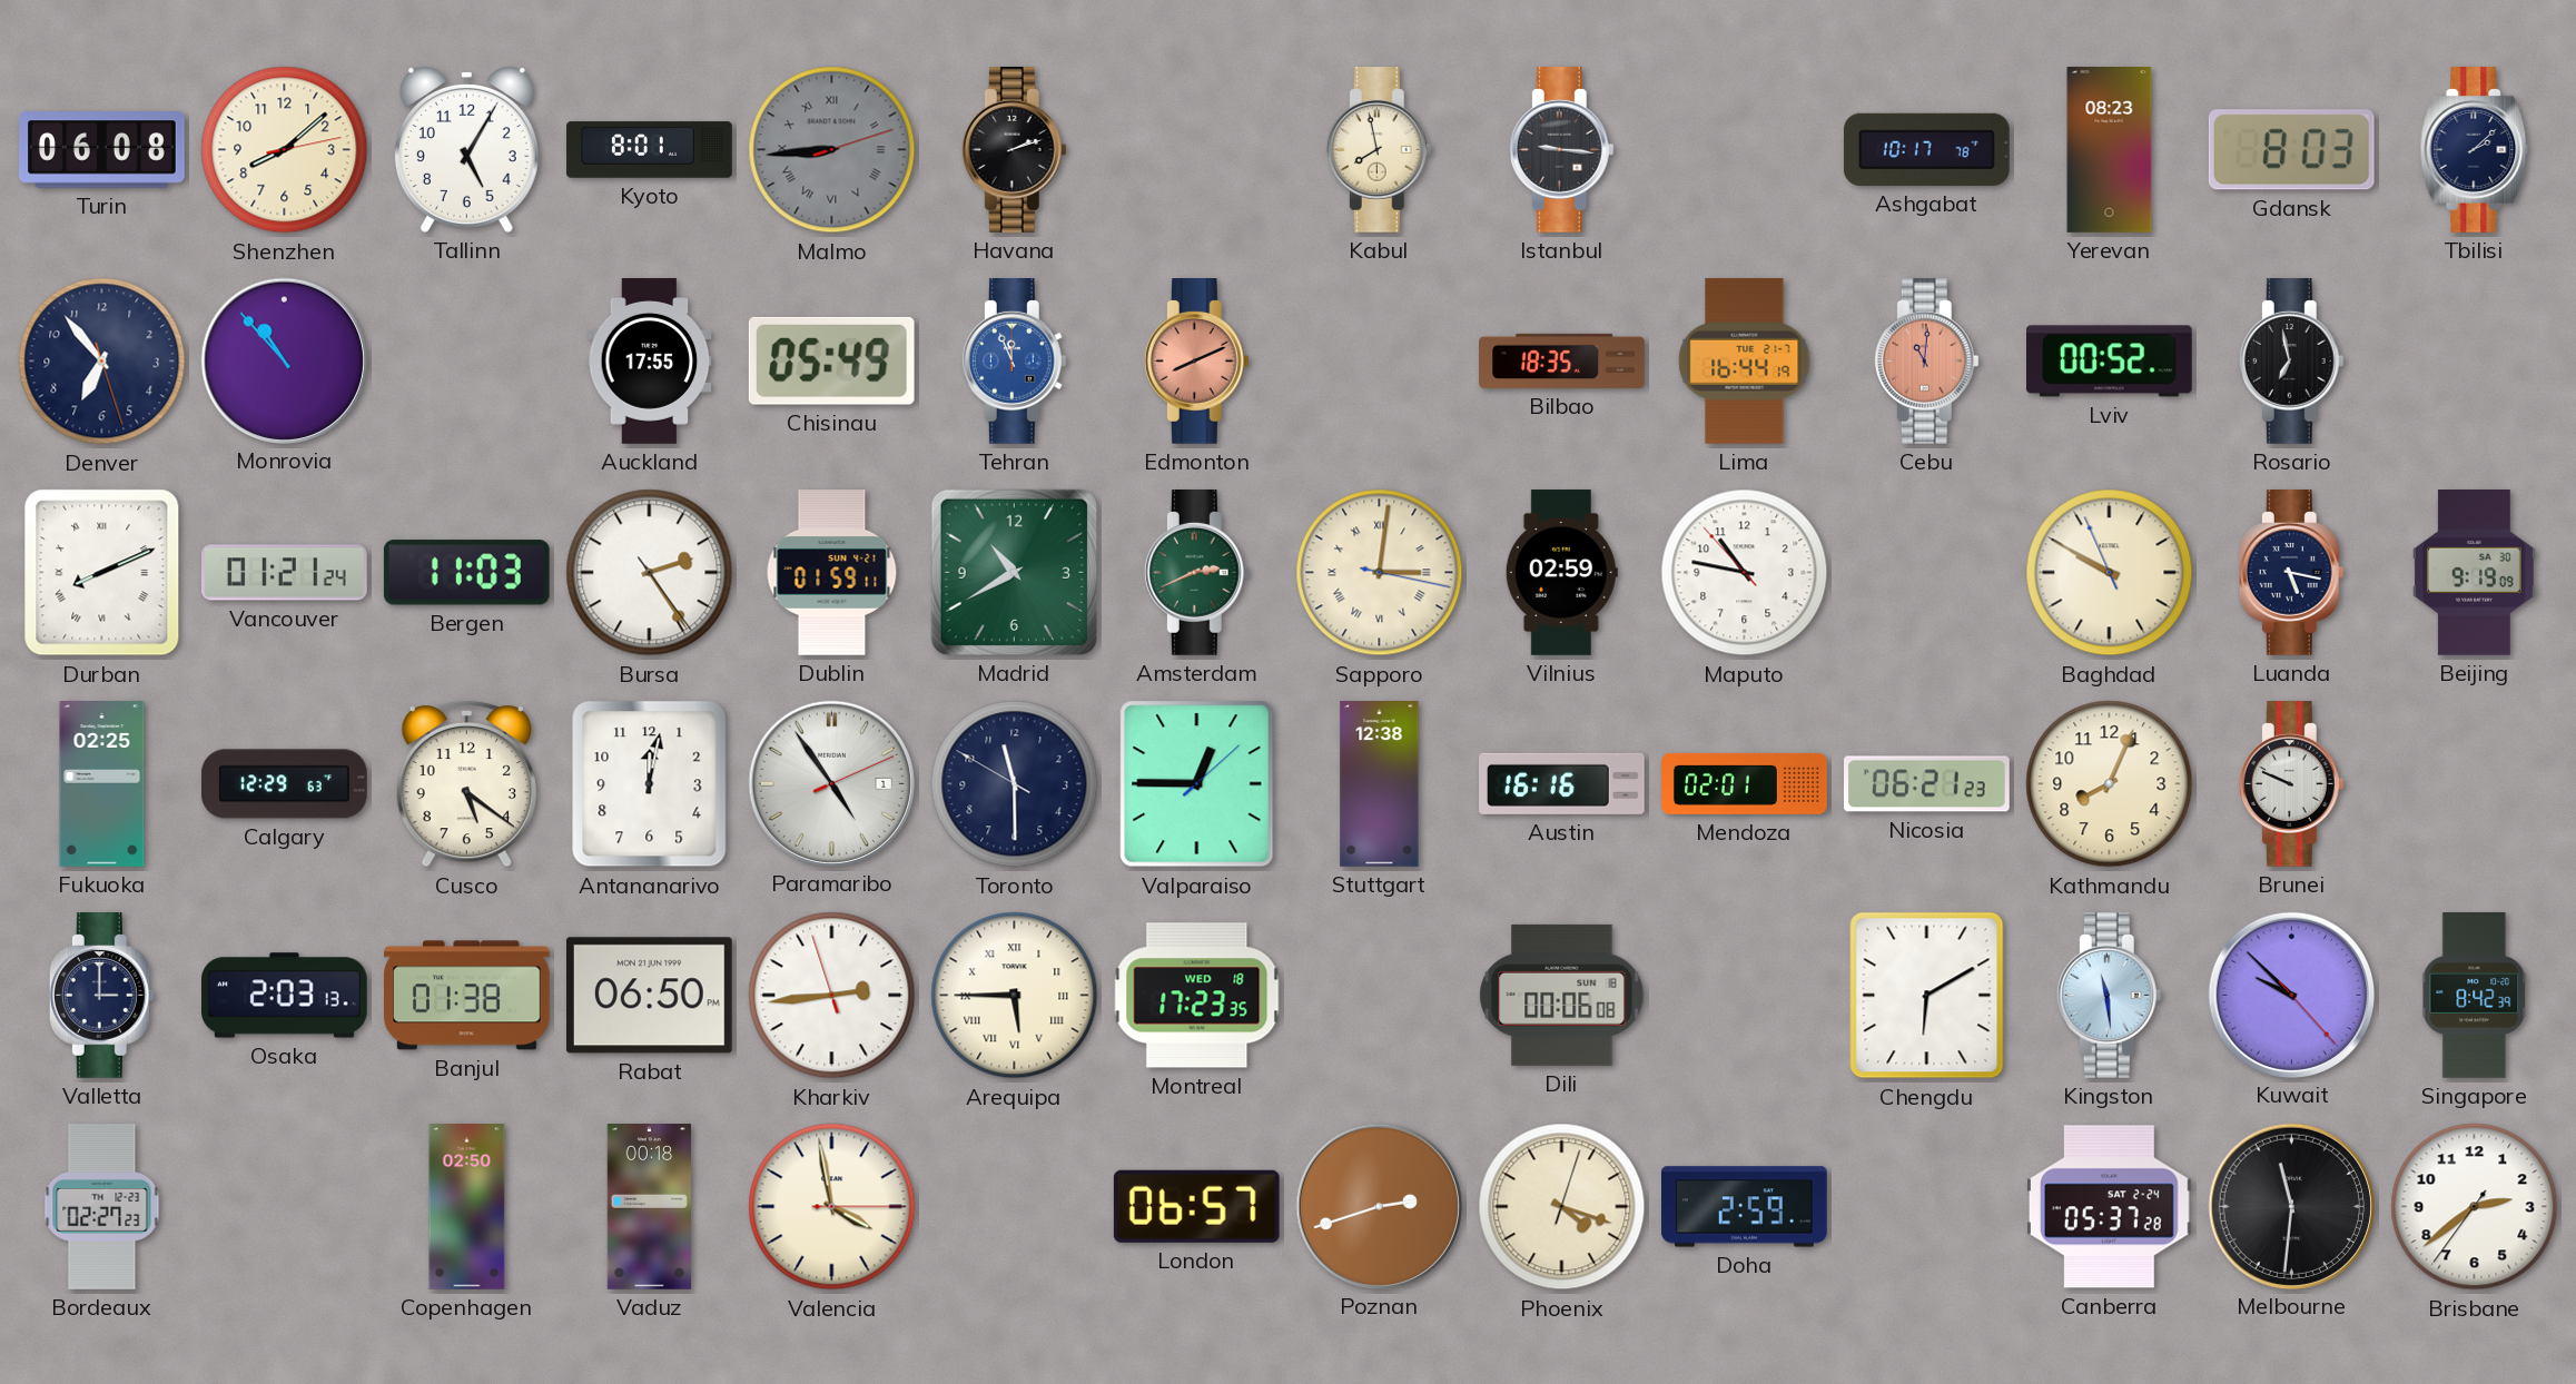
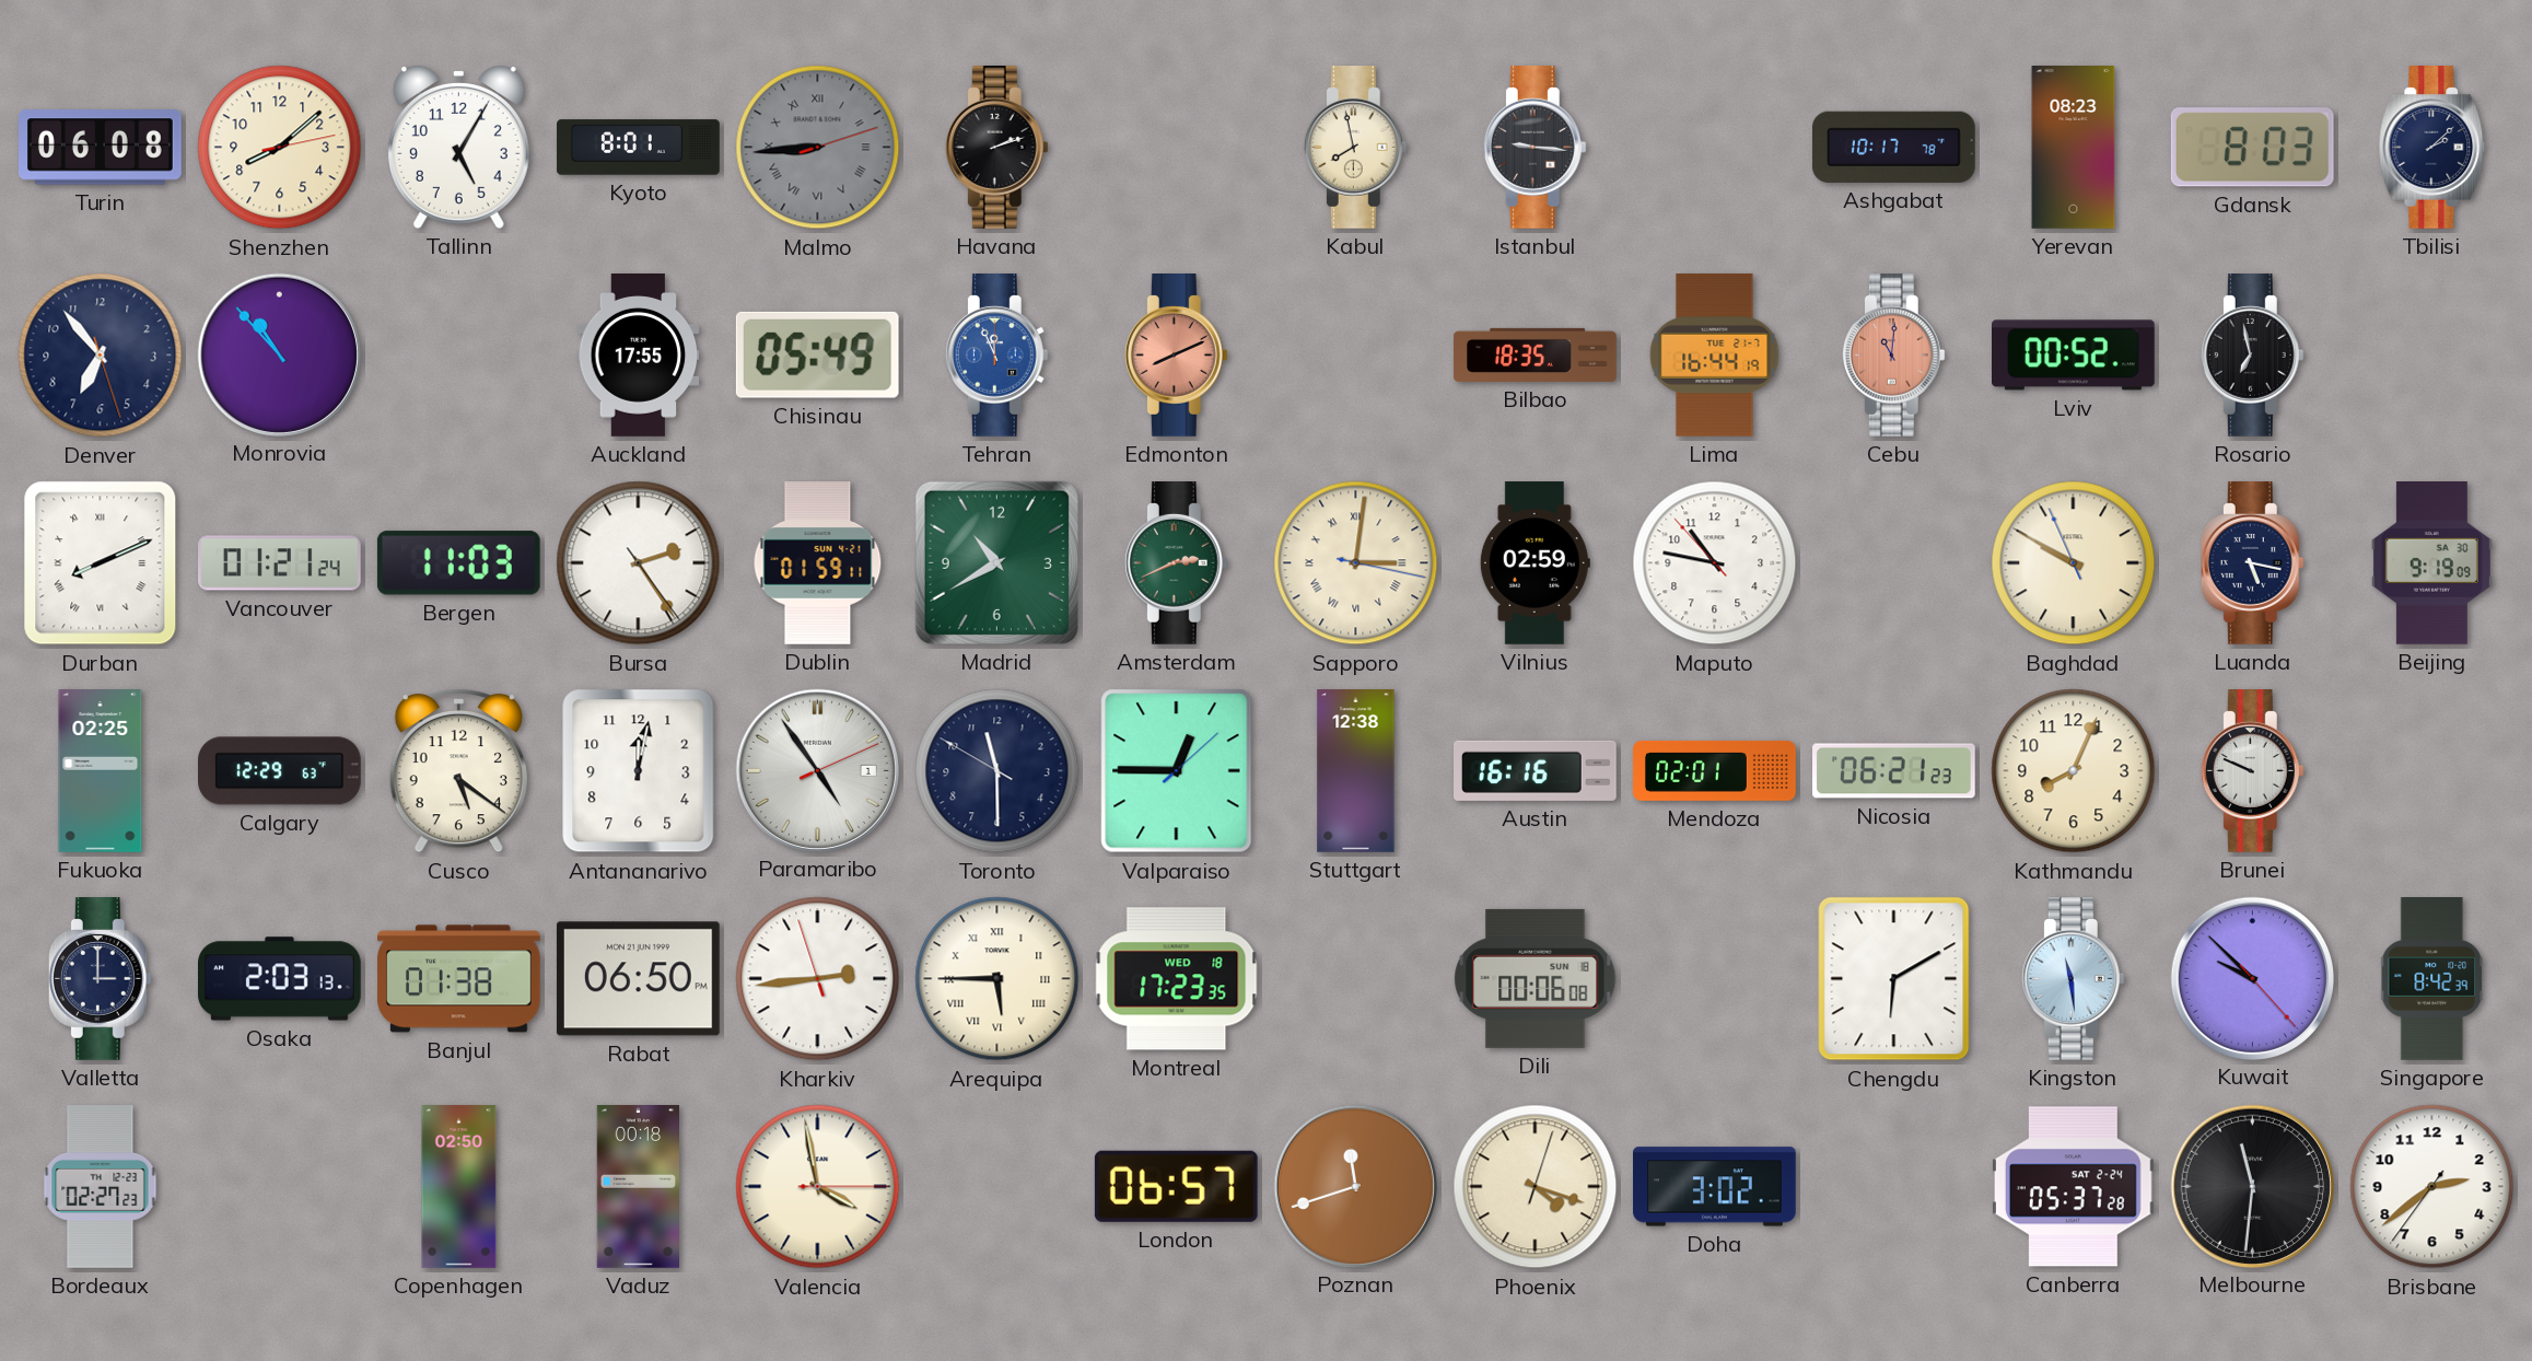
Poznan: 2:42 -> 11:42 (1355, 1186)
Doha: 2:59 -> 3:02 (1715, 1187)
